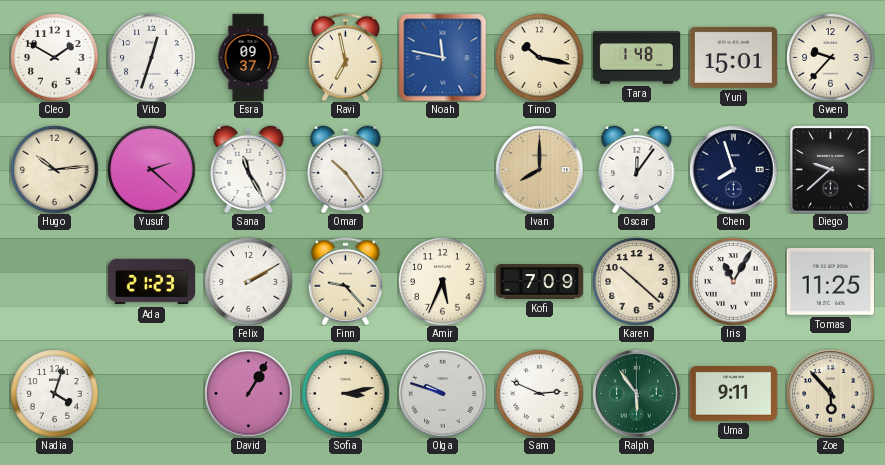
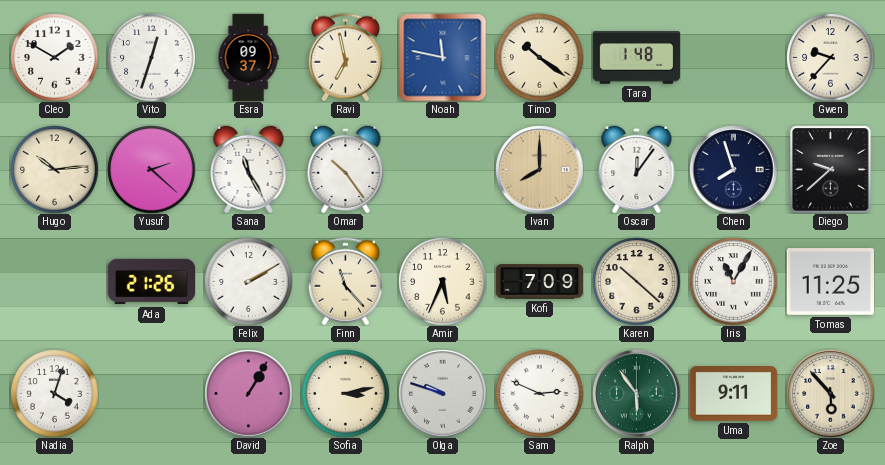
Timo: 10:17 -> 10:21 (539, 57)
Yuri: 15:01 -> none (733, 57)
Ada: 21:23 -> 21:26 (151, 282)
Finn: 9:23 -> 11:23 (345, 281)
